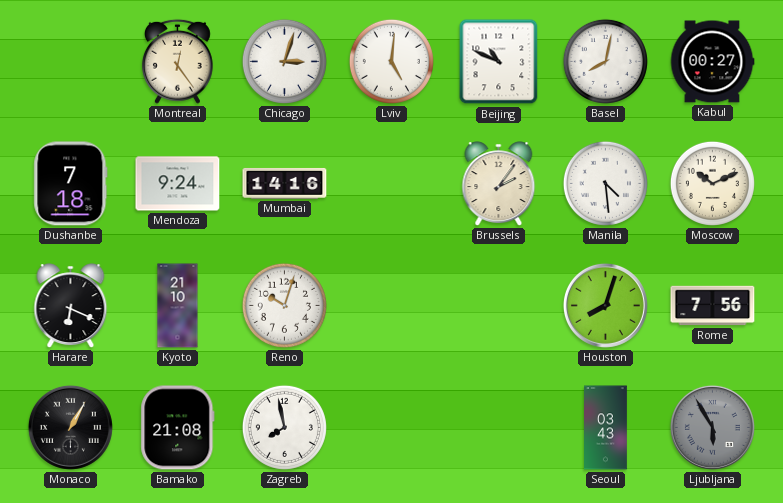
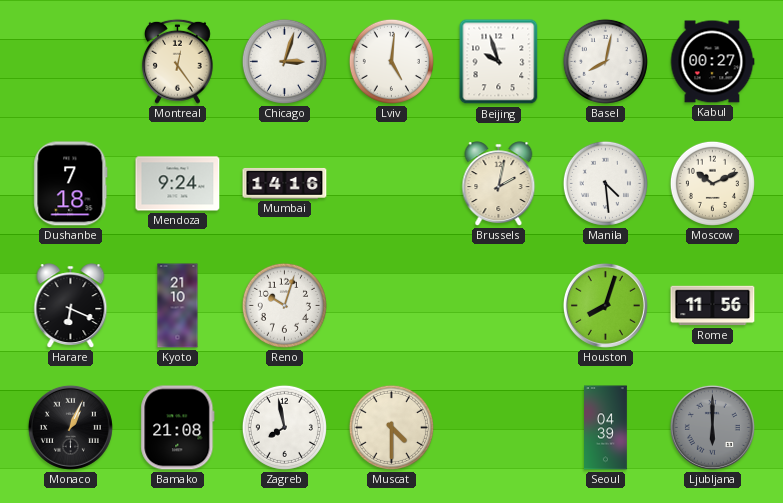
Beijing: 10:49 -> 9:57 (499, 62)
Brussels: 2:06 -> 2:02 (499, 184)
Rome: 7:56 -> 11:56 (713, 306)
Monaco: 1:05 -> 1:04 (70, 427)
Muscat: none -> 4:30 (391, 427)
Seoul: 03:43 -> 04:39 (606, 428)
Ljubljana: 5:55 -> 6:00 (712, 427)
